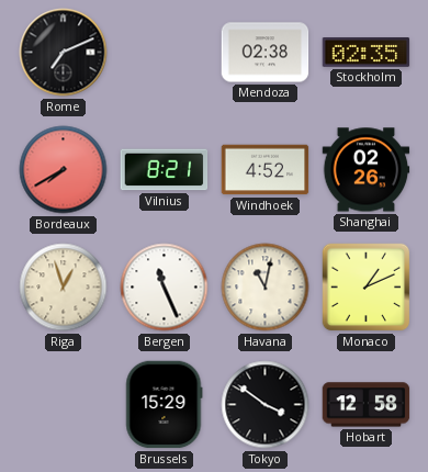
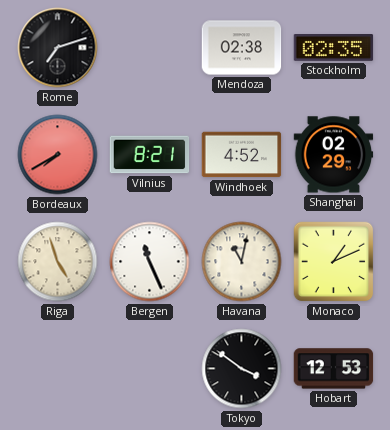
Rome: 7:11 -> 7:12 (58, 48)
Shanghai: 02:26 -> 02:29 (334, 155)
Riga: 12:57 -> 4:57 (58, 262)
Brussels: 15:29 -> none (165, 405)
Hobart: 12:58 -> 12:53 (334, 369)
